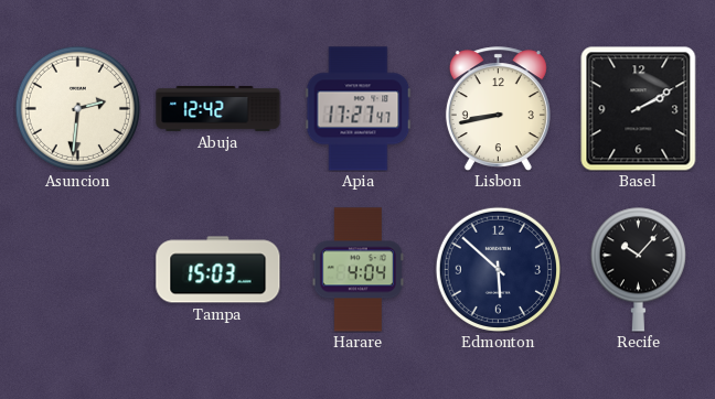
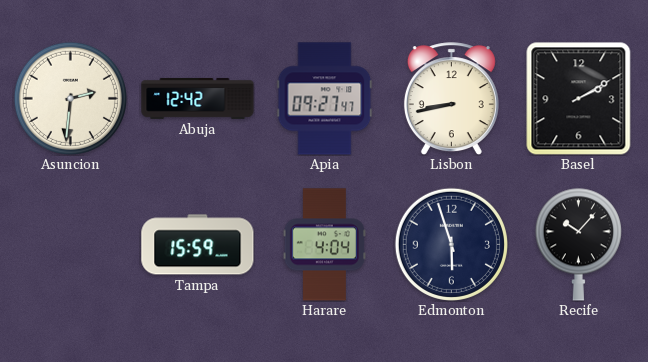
Apia: 17:27 -> 09:27 (325, 99)
Tampa: 15:03 -> 15:59 (198, 245)
Edmonton: 5:52 -> 5:57 (451, 244)
